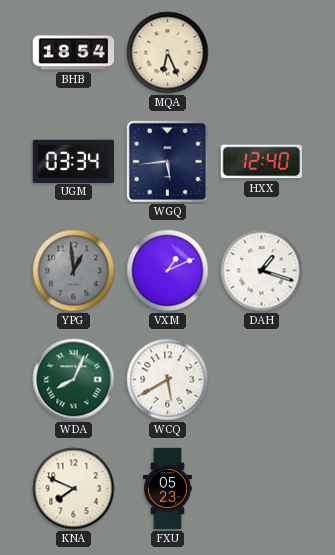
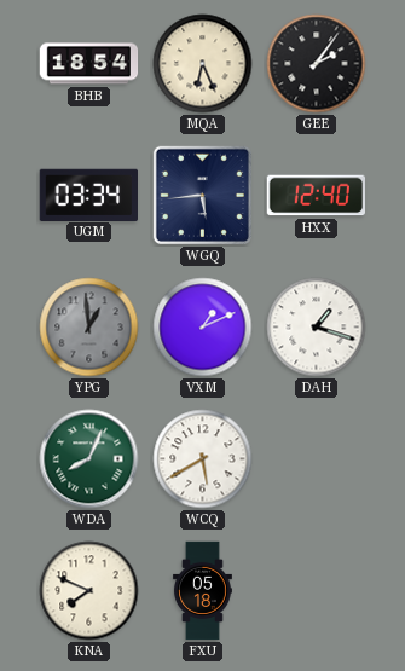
GEE: none -> 2:06 (317, 64)
FXU: 05:23 -> 05:18 (202, 591)
